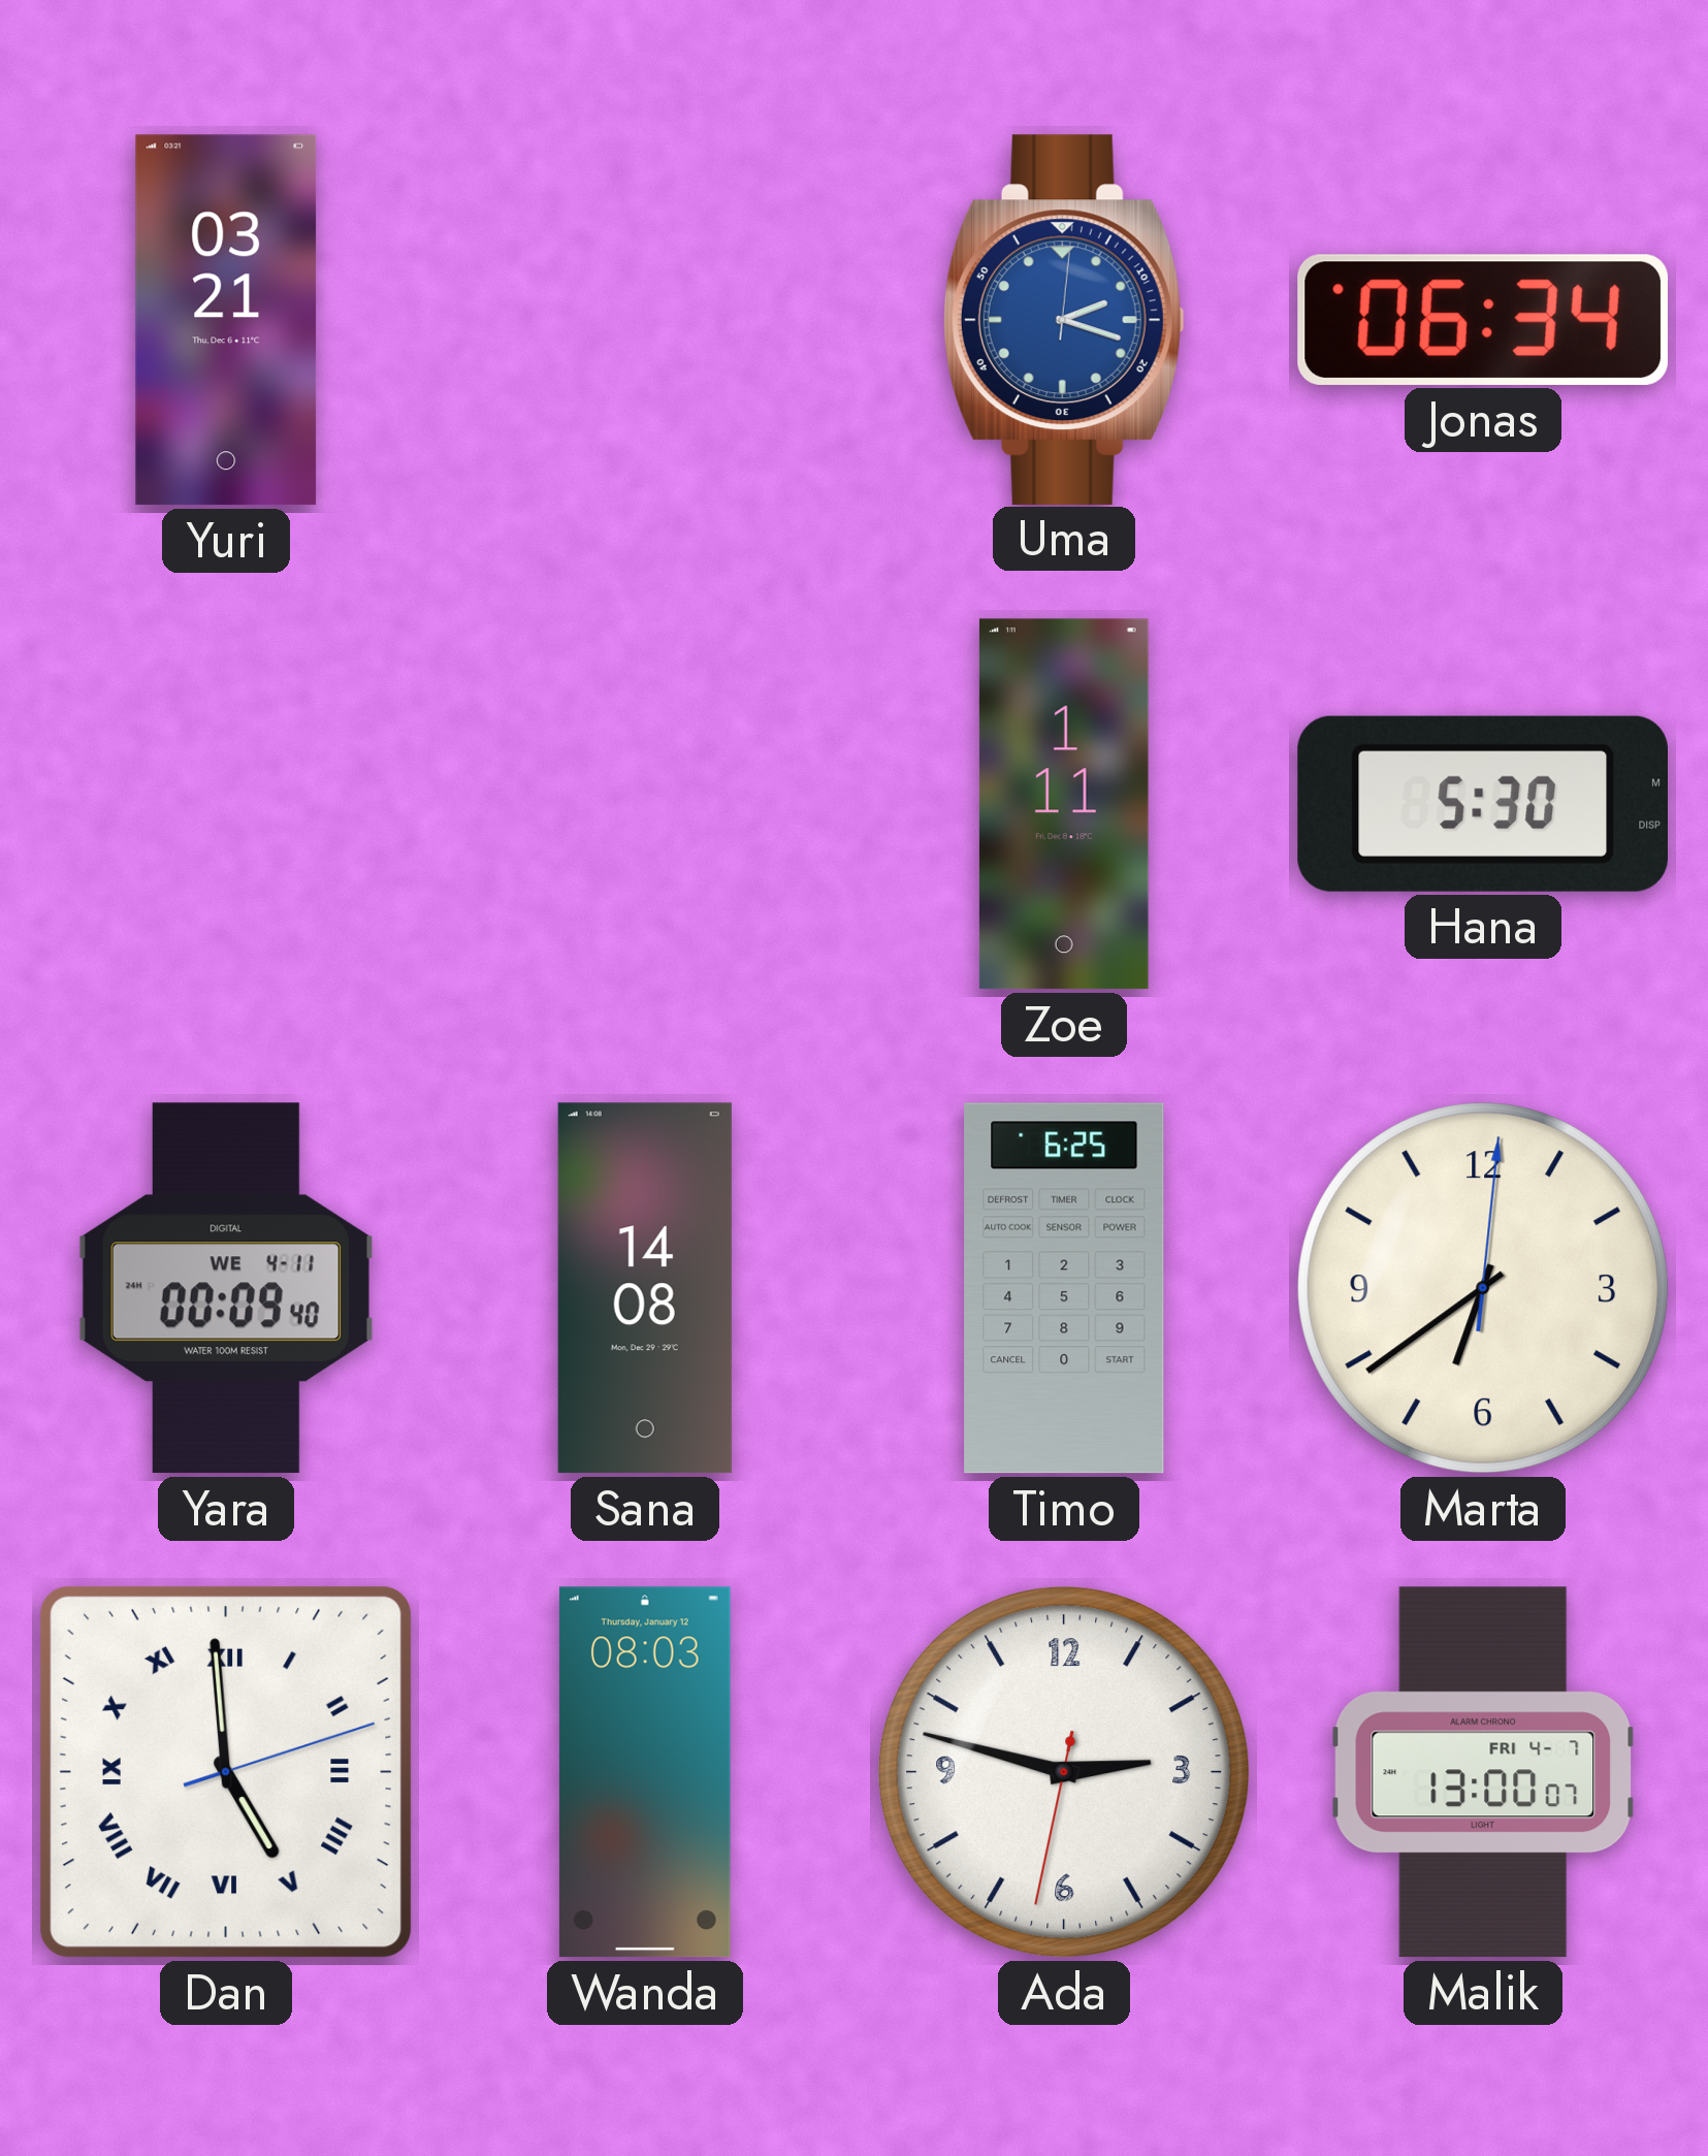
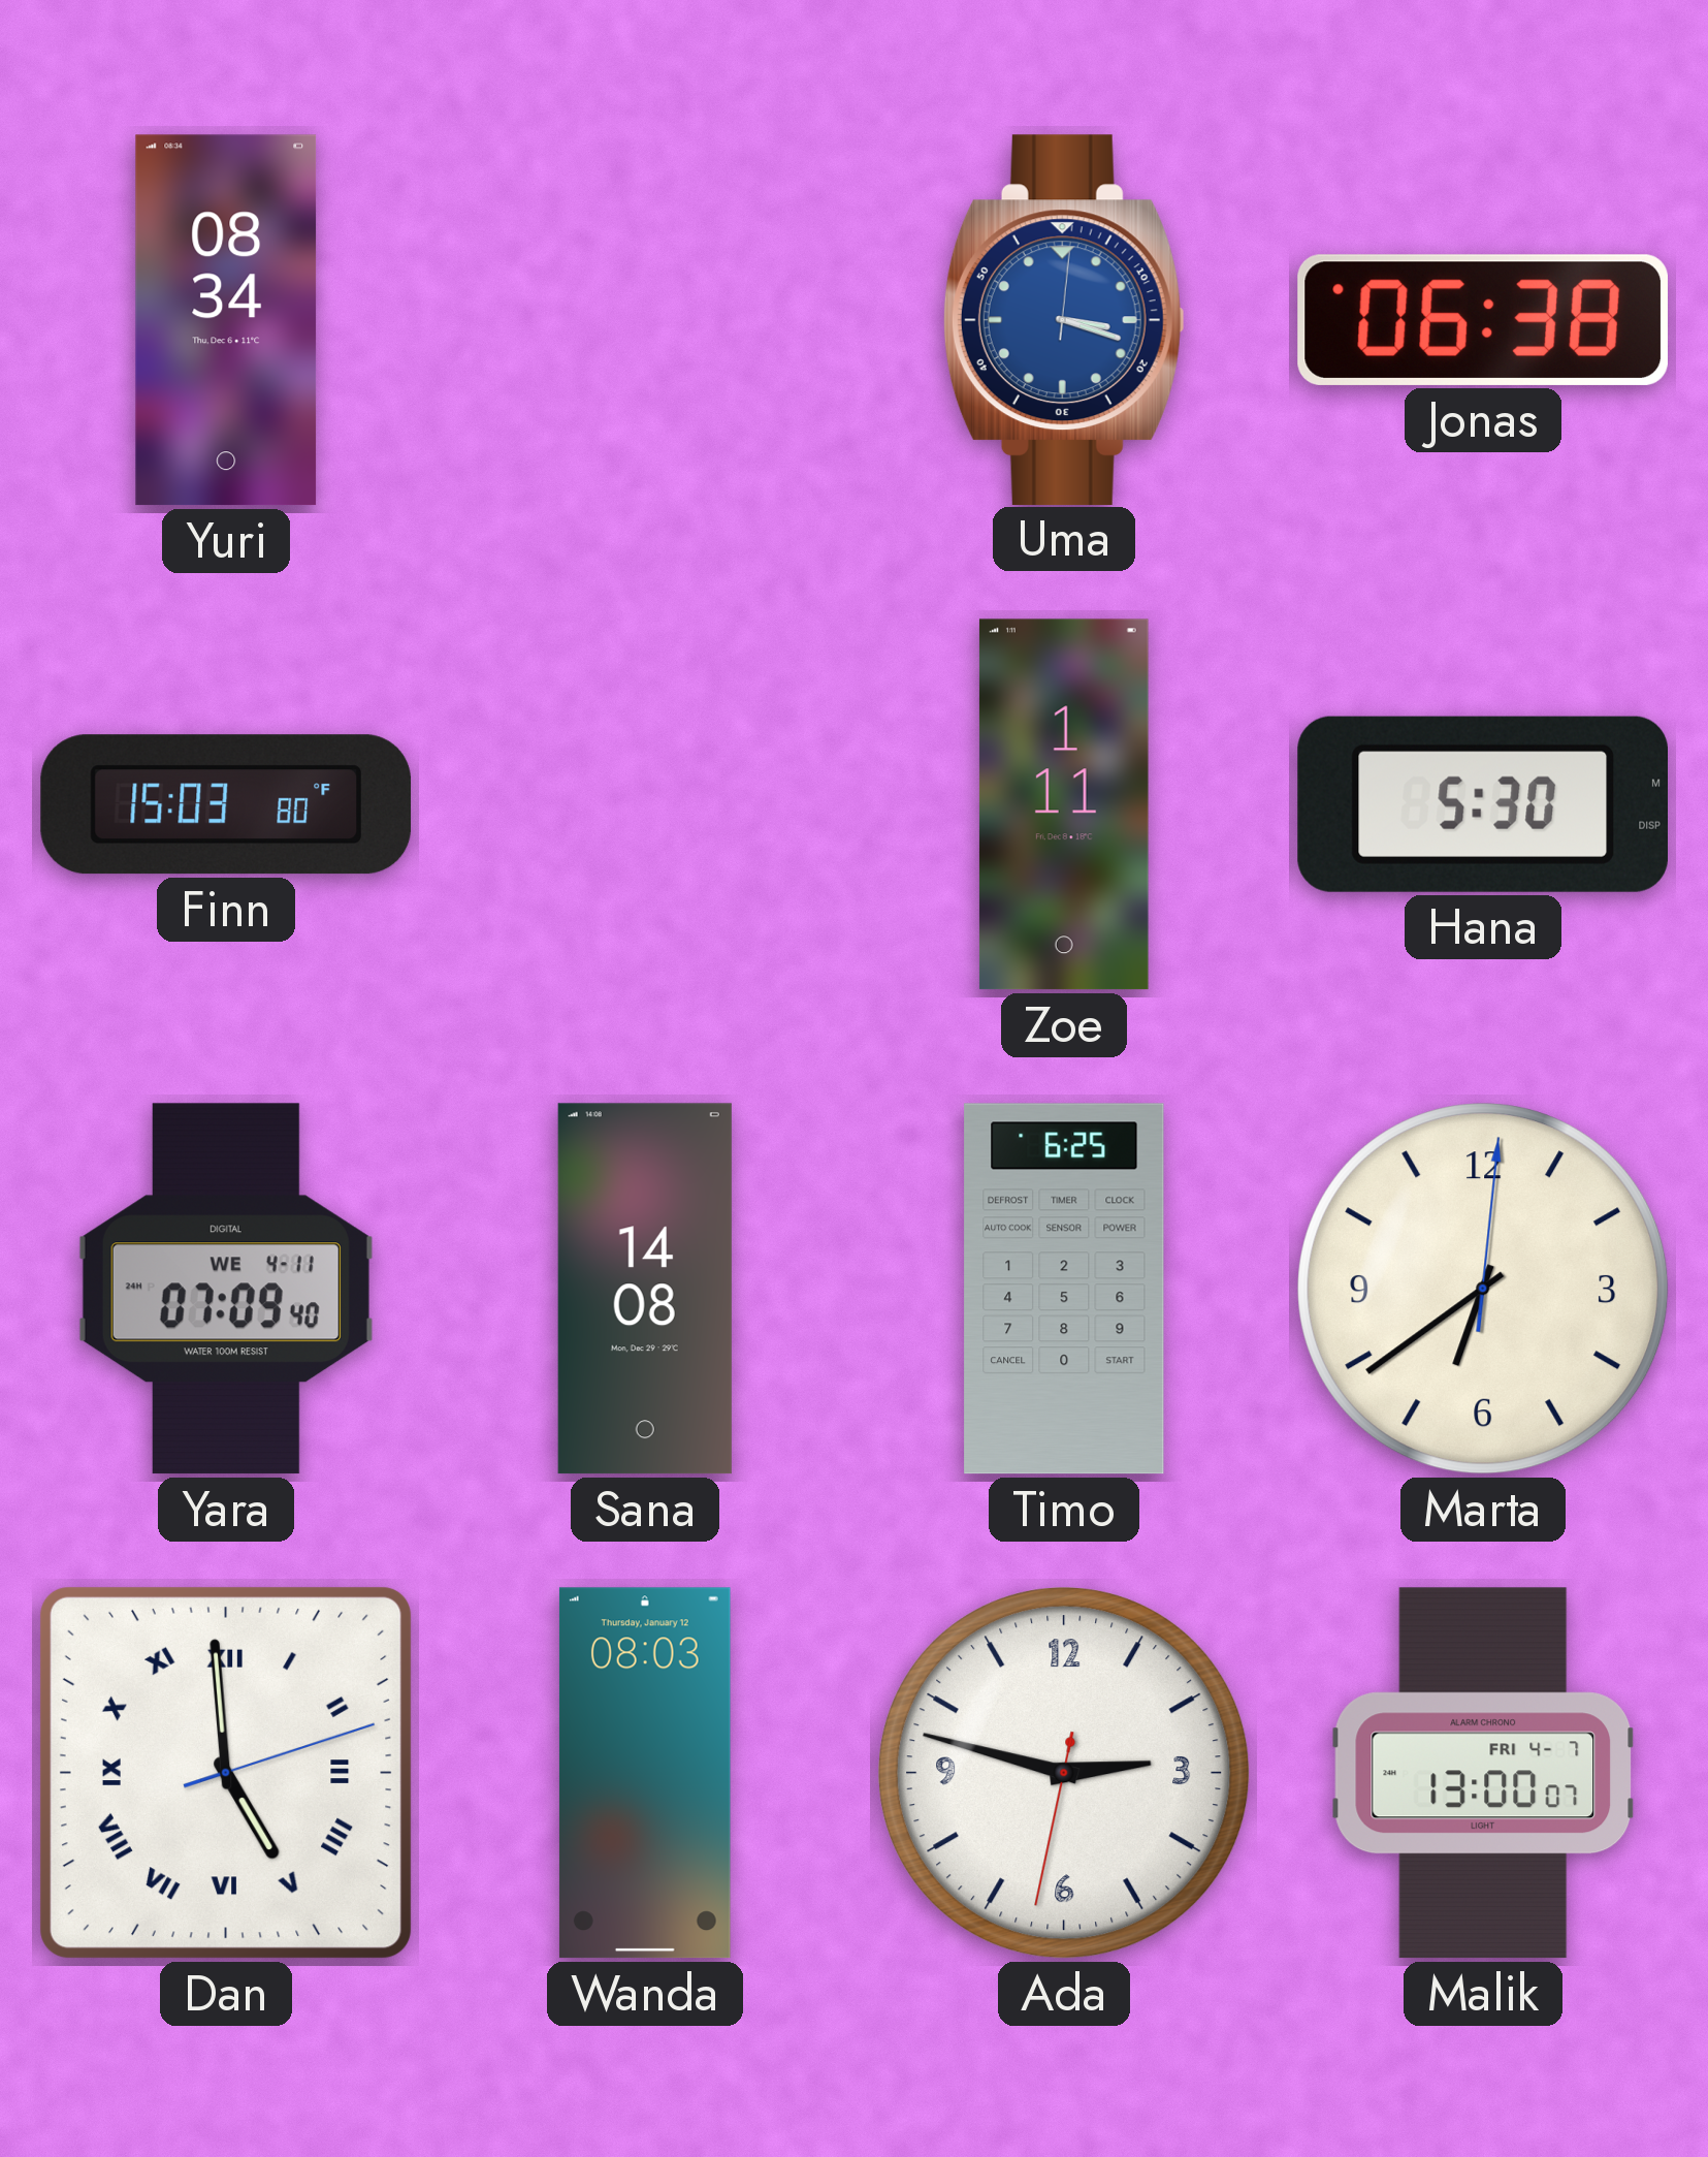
Yuri: 03:21 -> 08:34 (226, 320)
Uma: 2:18 -> 3:18 (1064, 319)
Jonas: 06:34 -> 06:38 (1483, 320)
Finn: none -> 15:03 (226, 804)
Yara: 00:09 -> 07:09 (226, 1289)
